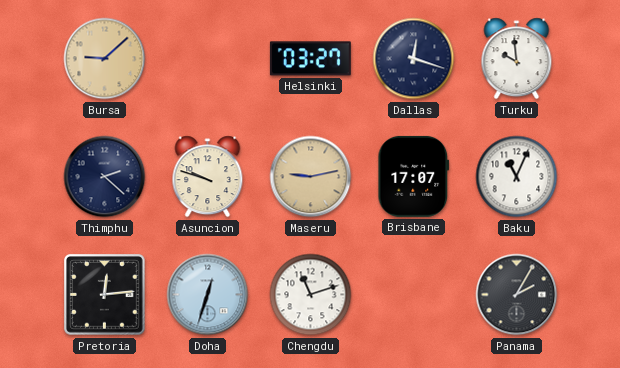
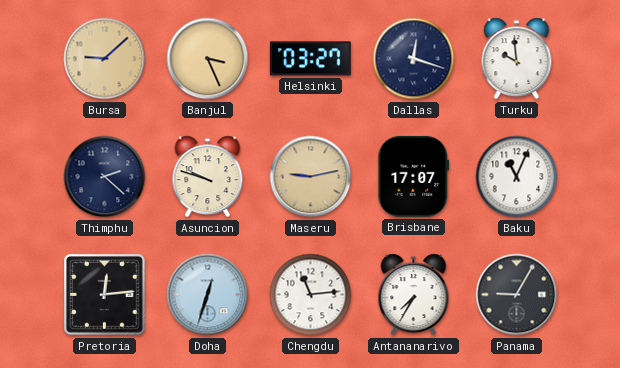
Banjul: none -> 3:26 (208, 59)
Chengdu: 11:12 -> 11:14 (311, 295)
Antananarivo: none -> 7:35 (414, 295)
Panama: 2:05 -> 9:05 (517, 295)
